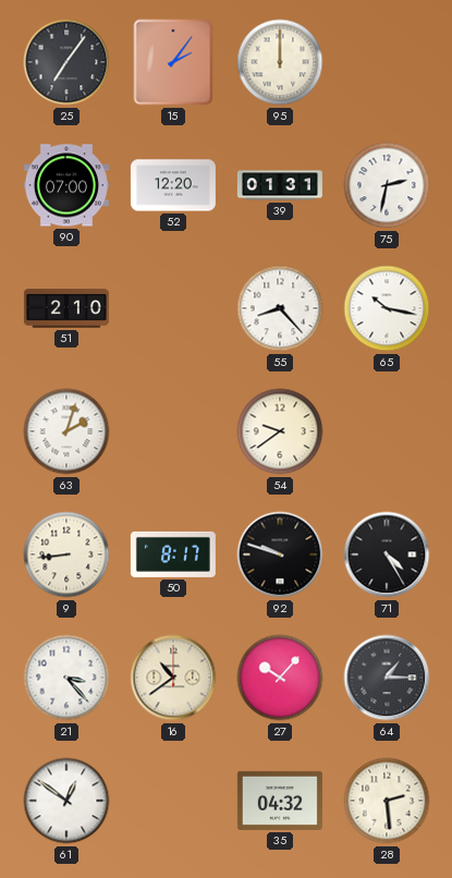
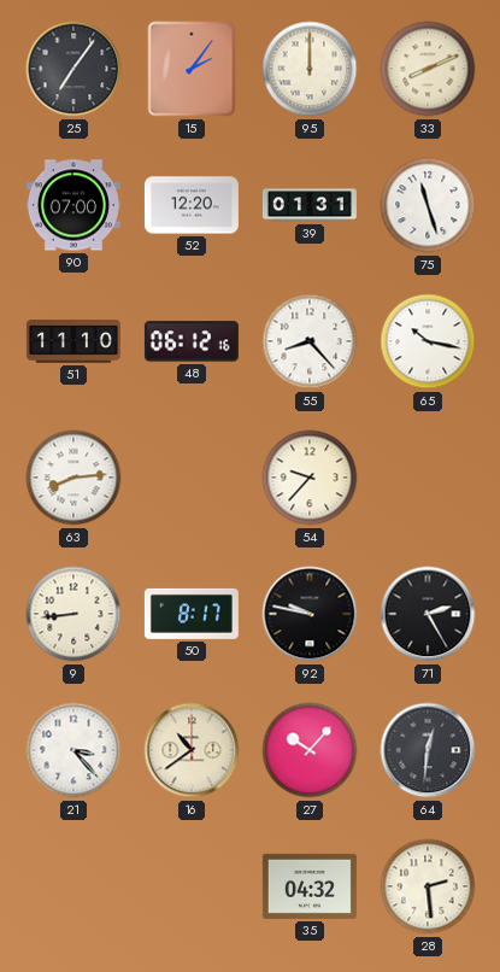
33: none -> 8:11 (428, 69)
75: 2:32 -> 11:27 (428, 205)
51: 2:10 -> 11:10 (73, 341)
48: none -> 06:12 (192, 341)
63: 2:03 -> 8:14 (73, 478)
54: 9:39 -> 9:37 (310, 478)
92: 9:48 -> 9:47 (310, 614)
71: 4:25 -> 2:25 (428, 614)
64: 1:15 -> 12:31 (428, 750)
61: 12:51 -> none (66, 801)
